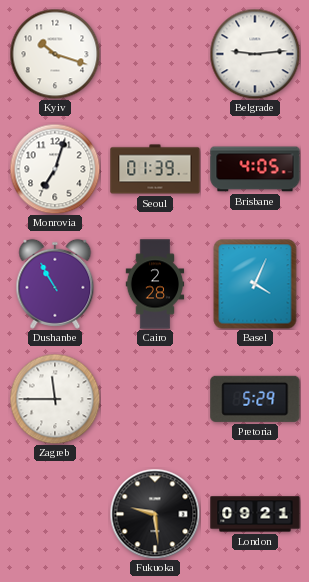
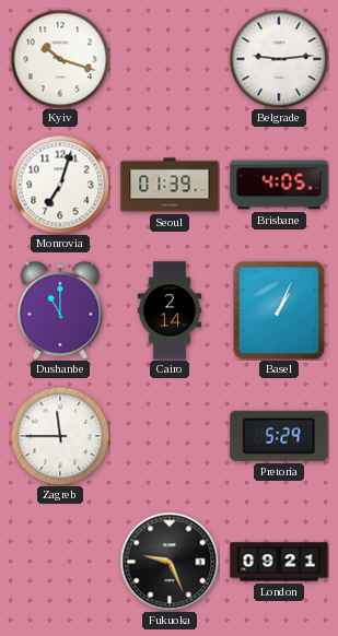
Dushanbe: 10:55 -> 11:00 (60, 310)
Cairo: 2:28 -> 2:14 (170, 310)
Basel: 4:04 -> 1:04 (279, 310)
Fukuoka: 9:29 -> 9:26 (170, 562)
